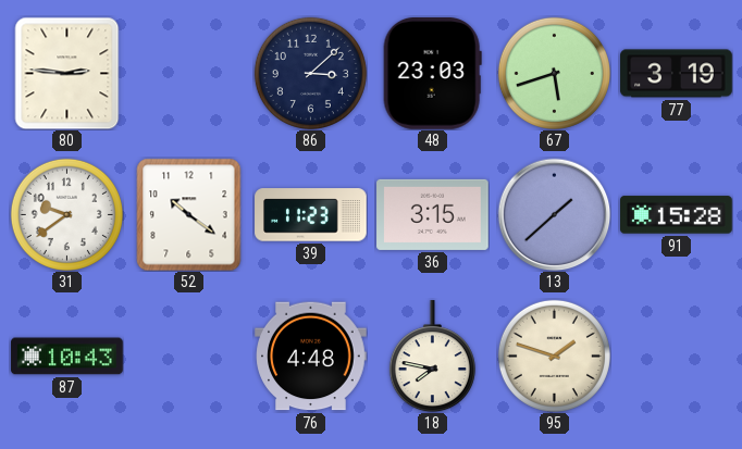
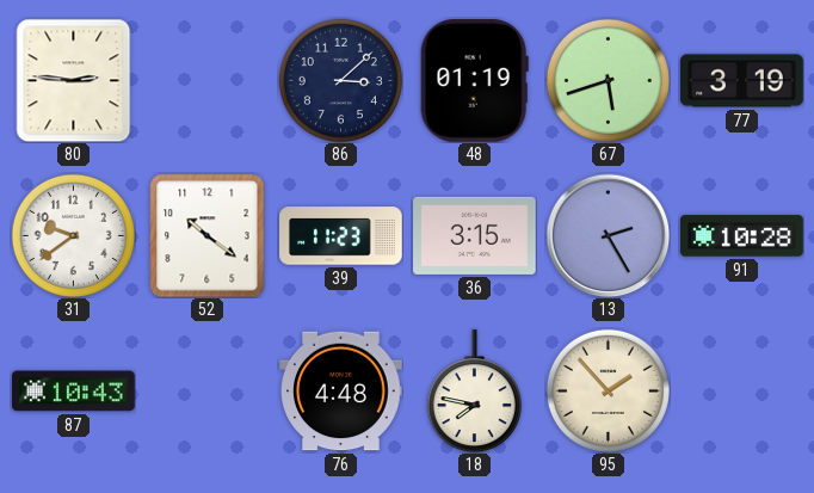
48: 23:03 -> 01:19 (474, 81)
13: 1:38 -> 2:25 (608, 235)
91: 15:28 -> 10:28 (742, 236)
95: 1:48 -> 1:53 (608, 390)
